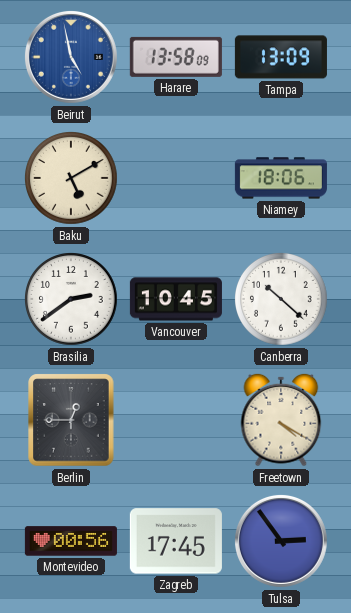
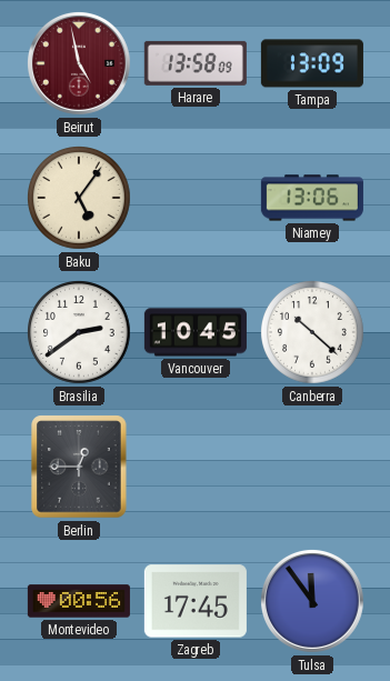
Beirut dial: blue -> burgundy (79, 63)
Baku: 5:10 -> 5:06 (80, 199)
Niamey: 18:06 -> 13:06 (312, 198)
Freetown: 4:20 -> none (281, 420)
Tulsa: 2:54 -> 11:54 (312, 601)
